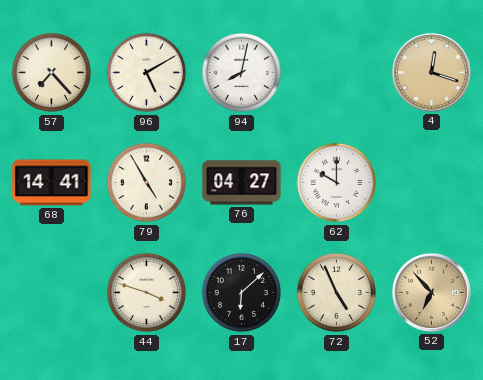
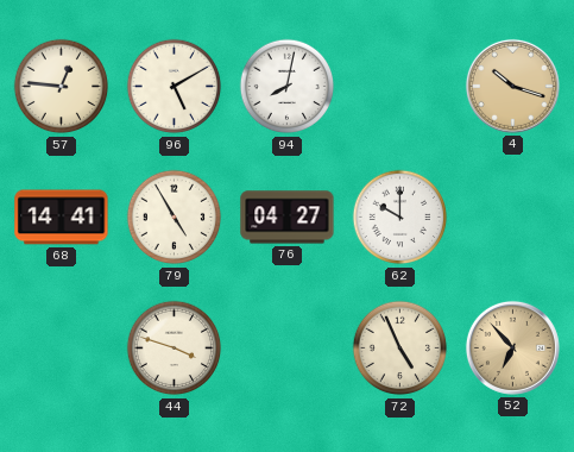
57: 7:23 -> 12:46 (62, 87)
4: 12:18 -> 10:18 (512, 86)
17: 6:08 -> none (242, 293)
